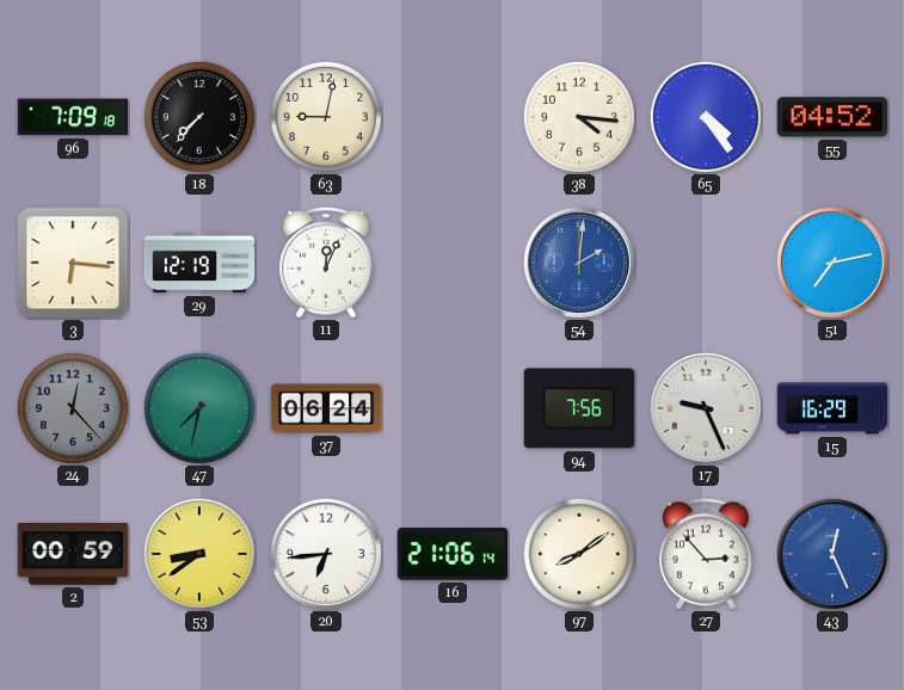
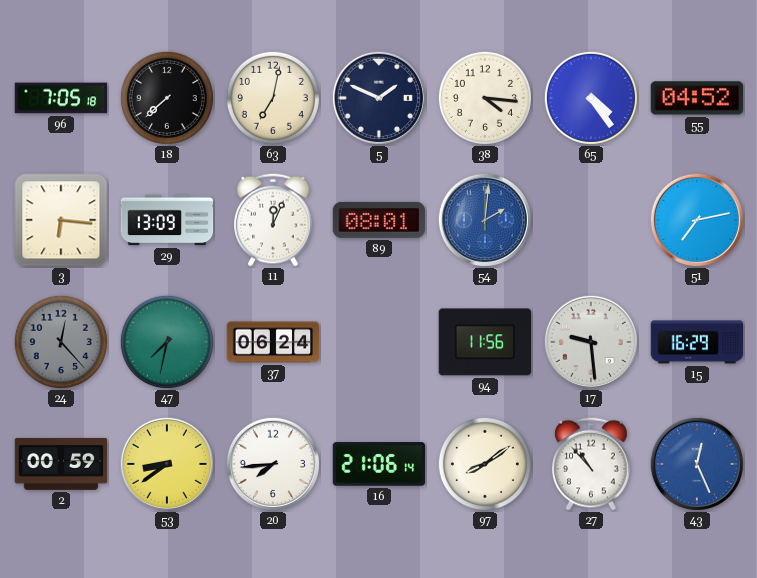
96: 7:09 -> 7:05 (61, 98)
18: 7:37 -> 7:38 (167, 98)
63: 9:02 -> 7:02 (273, 98)
5: none -> 1:49 (379, 98)
29: 12:19 -> 13:09 (167, 220)
89: none -> 08:01 (379, 220)
94: 7:56 -> 11:56 (485, 342)
17: 9:26 -> 9:29 (591, 342)
20: 6:44 -> 7:44 (273, 464)
27: 2:53 -> 10:53 (591, 464)
